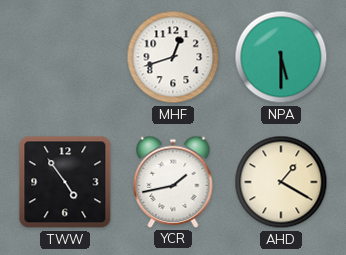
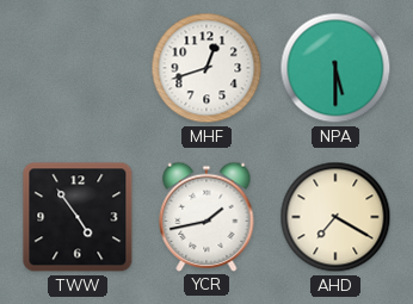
AHD: 1:20 -> 7:20 (335, 217)
